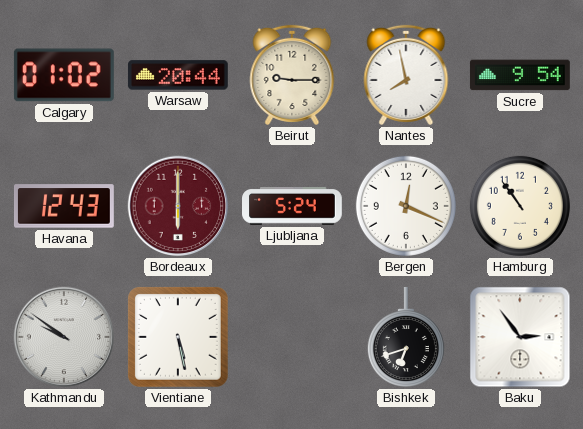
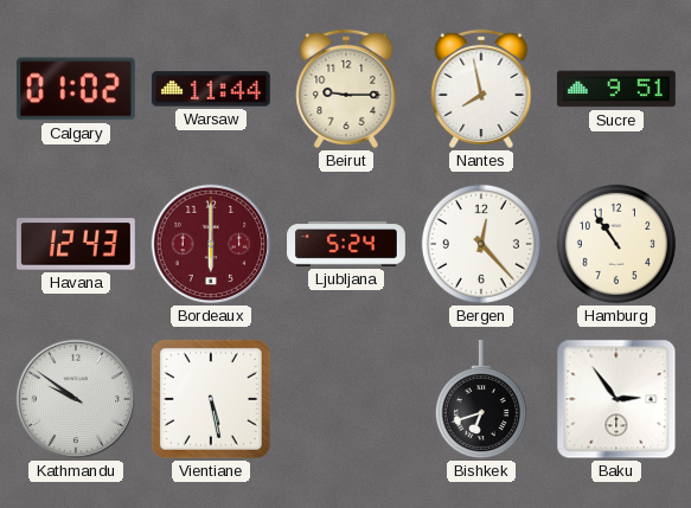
Warsaw: 20:44 -> 11:44 (211, 89)
Sucre: 9:54 -> 9:51 (616, 89)
Bergen: 12:19 -> 12:23 (481, 244)
